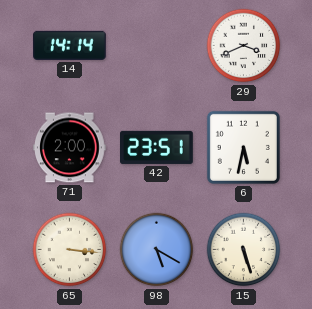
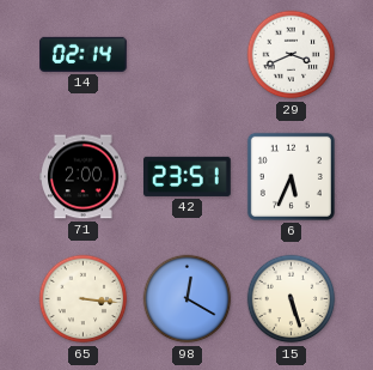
14: 14:14 -> 02:14 (84, 54)
6: 5:32 -> 5:34 (291, 176)
98: 5:20 -> 12:20 (188, 299)
